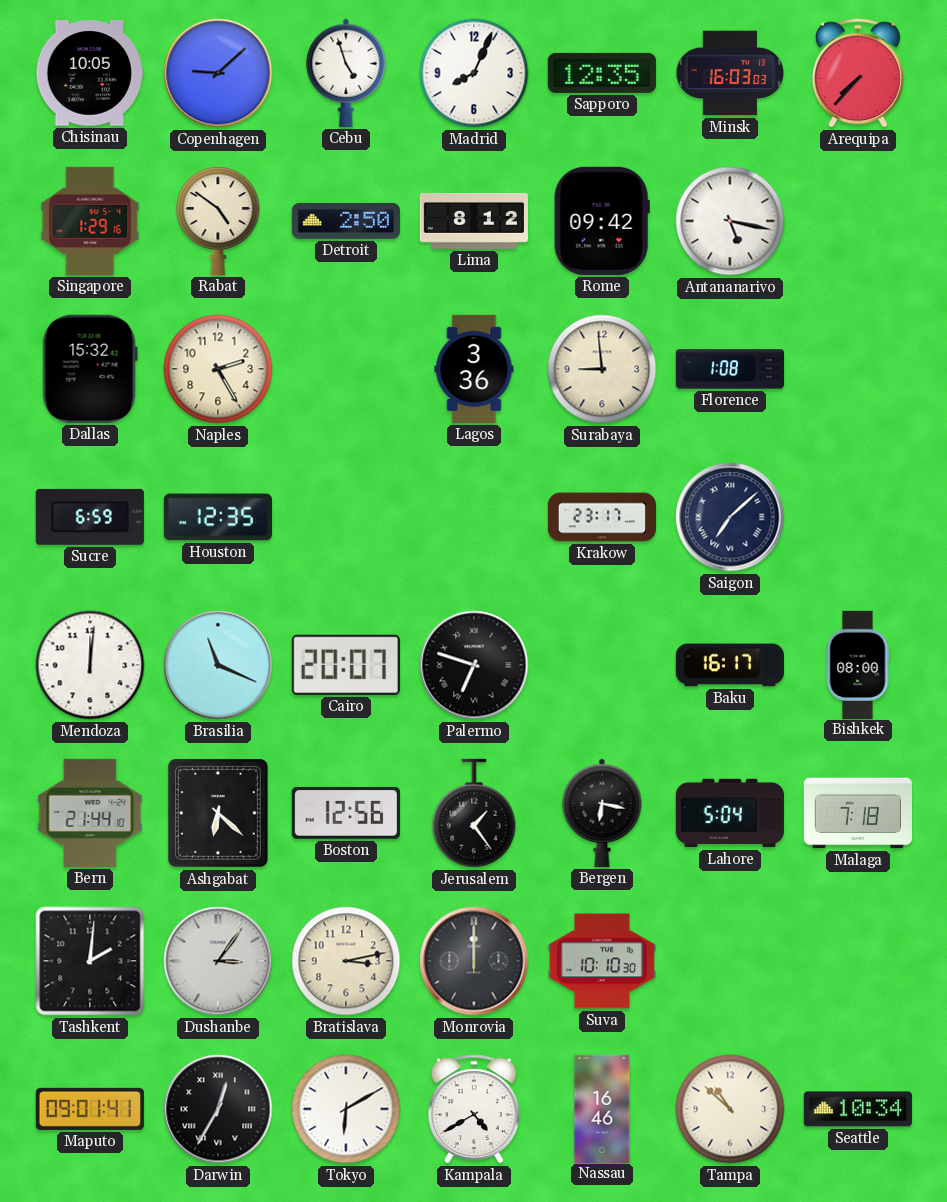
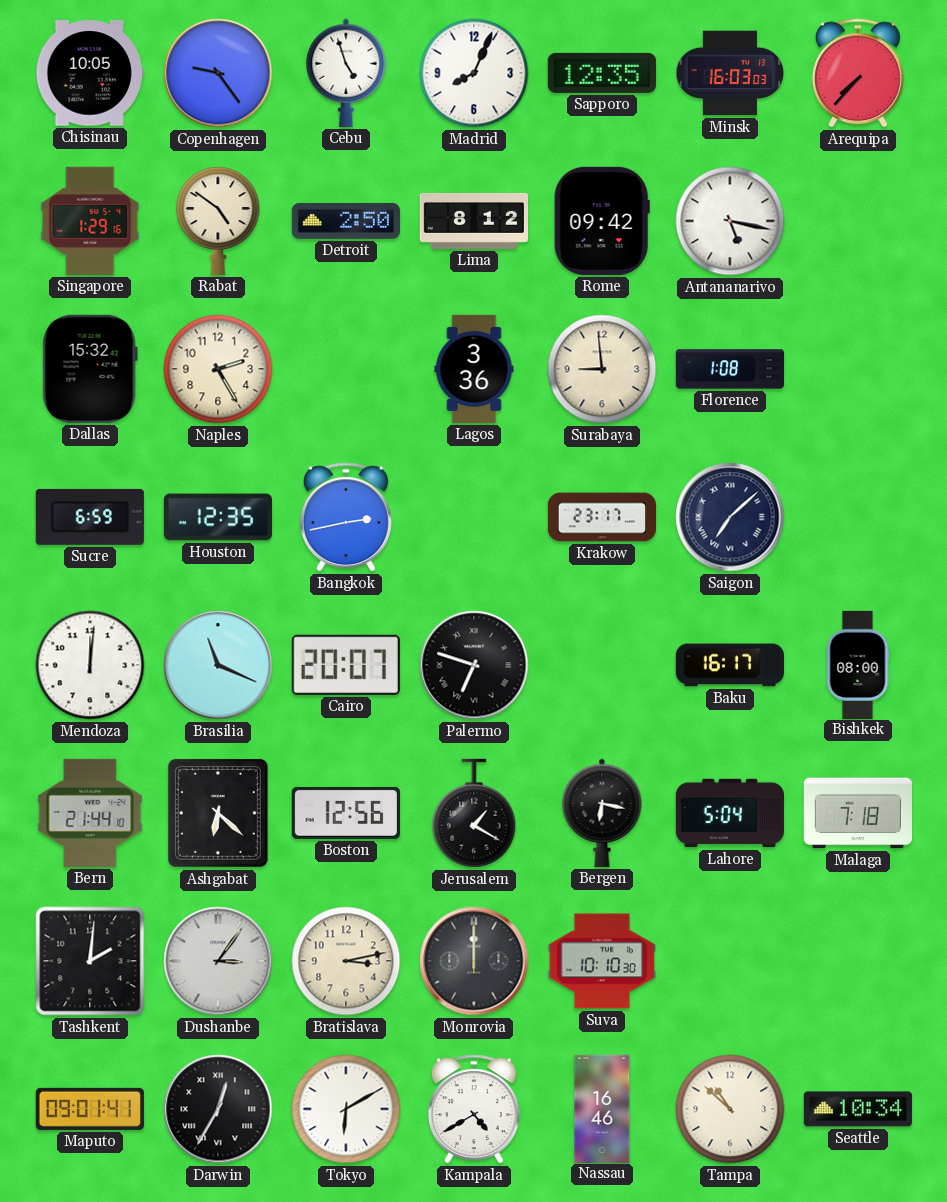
Copenhagen: 9:08 -> 9:24 (218, 73)
Bangkok: none -> 2:43 (346, 517)
Jerusalem: 1:24 -> 1:20 (474, 813)
